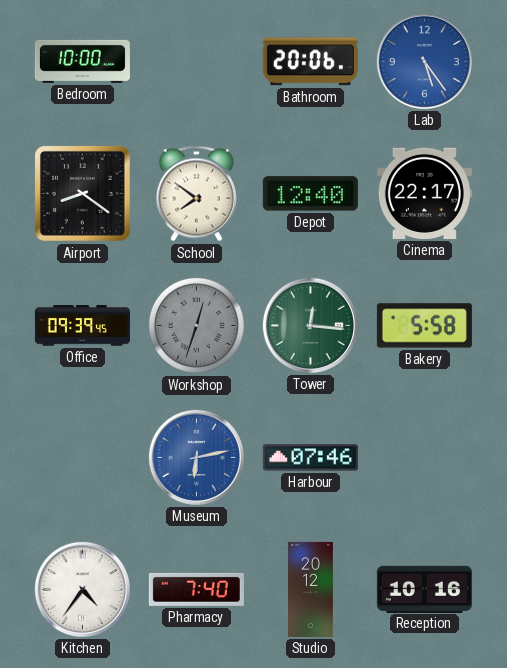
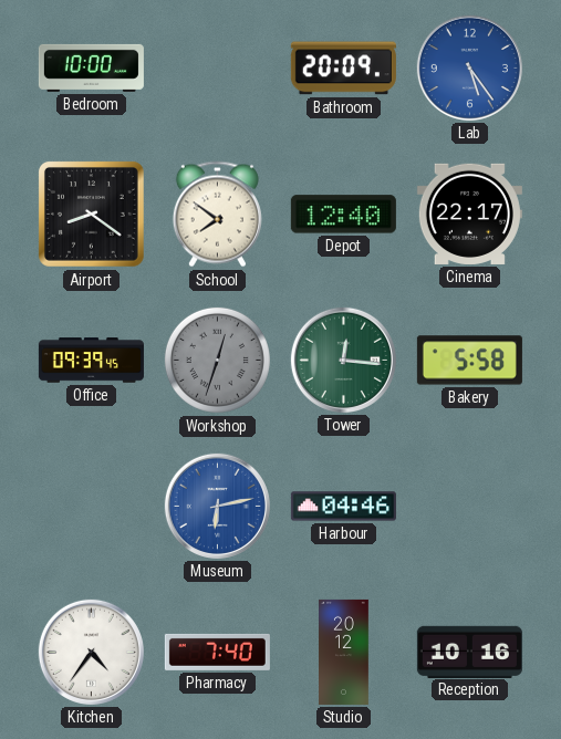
Bathroom: 20:06 -> 20:09 (343, 69)
Harbour: 07:46 -> 04:46 (343, 507)
